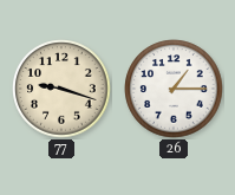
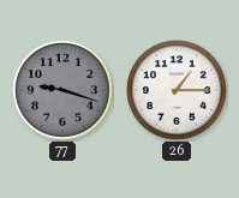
77 dial: cream -> grey (62, 90)
